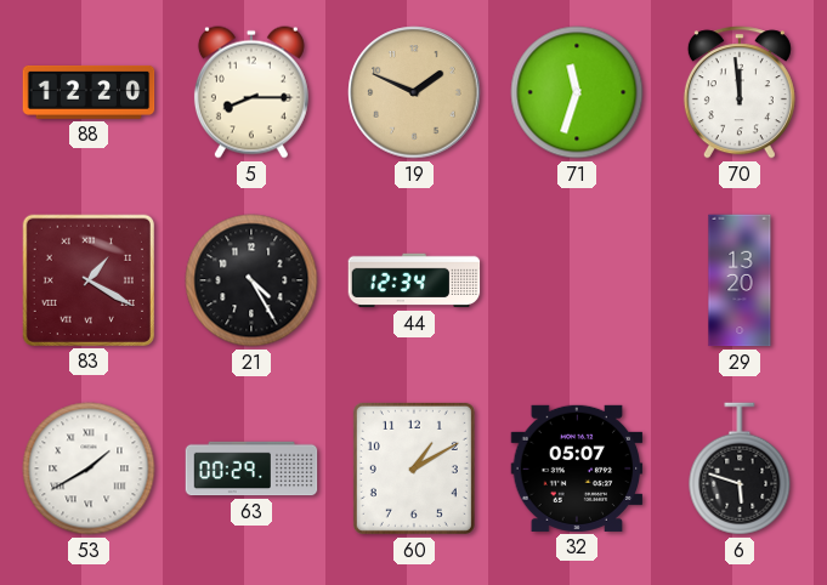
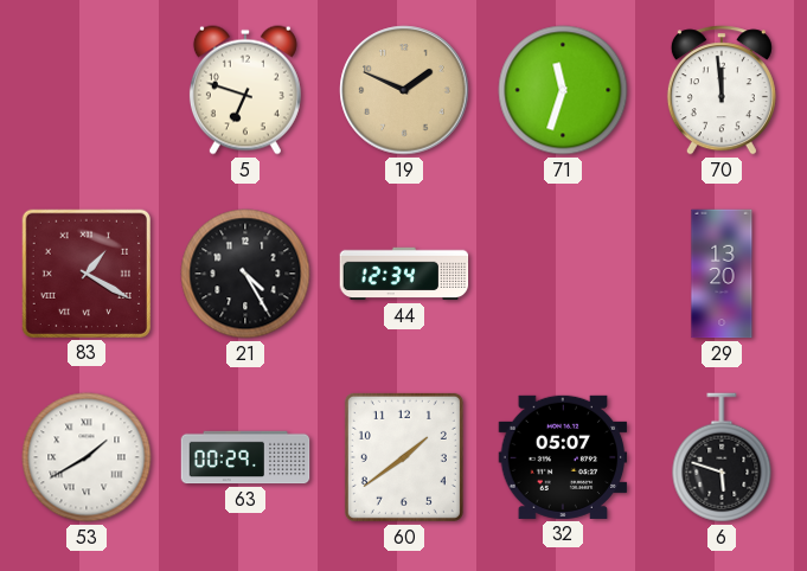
88: 12:20 -> none (89, 92)
5: 8:15 -> 6:48 (245, 90)
60: 1:10 -> 1:39 (404, 457)
